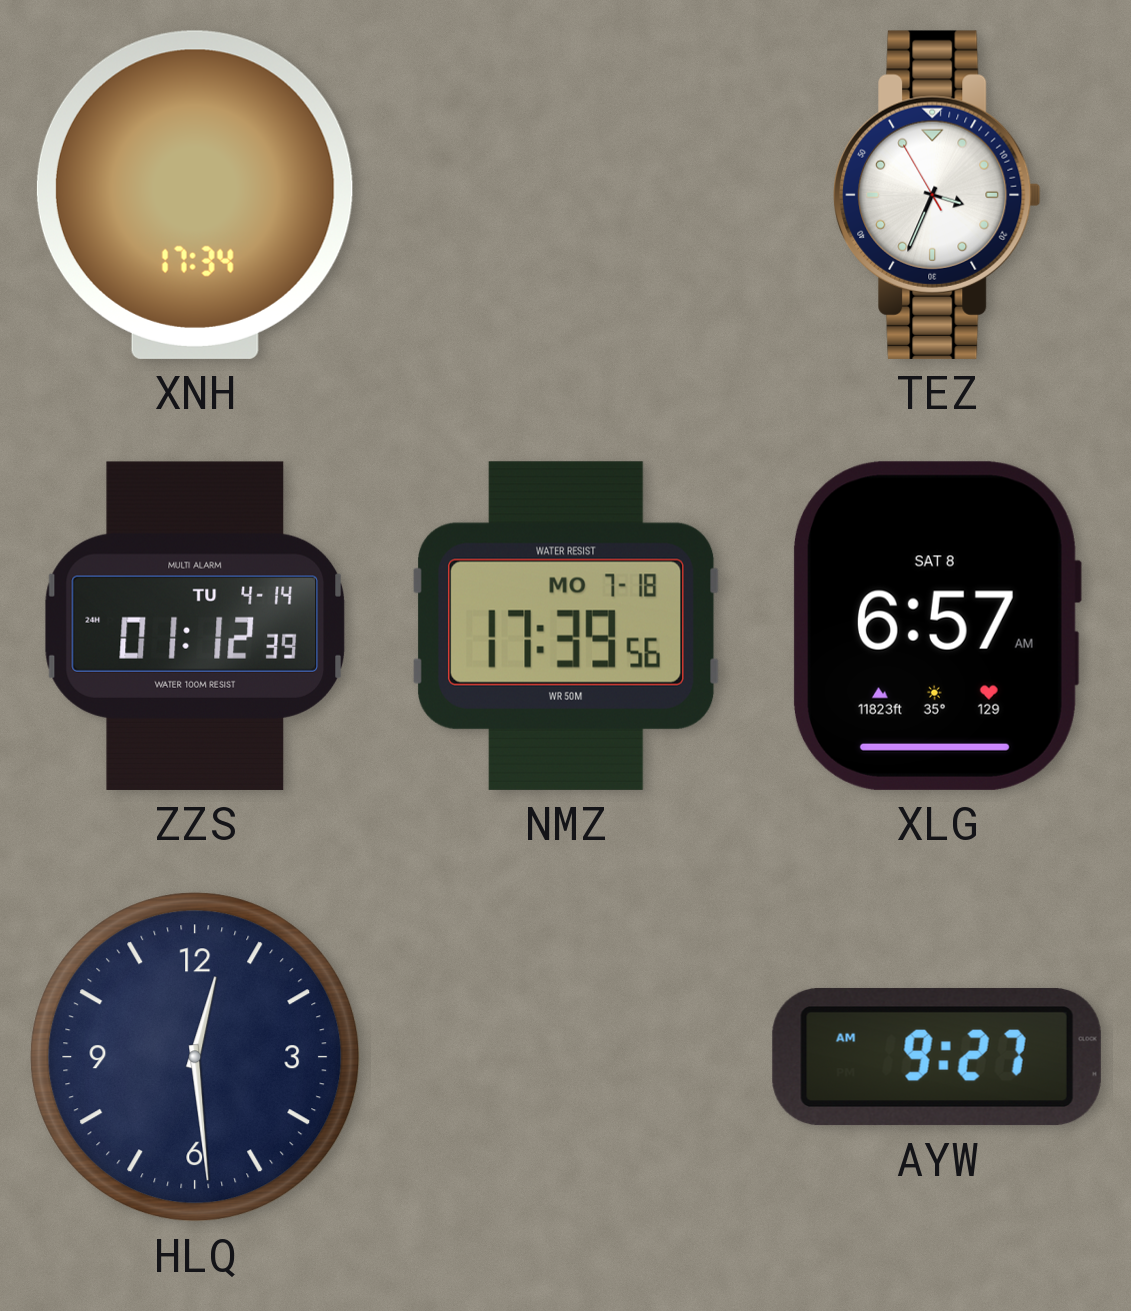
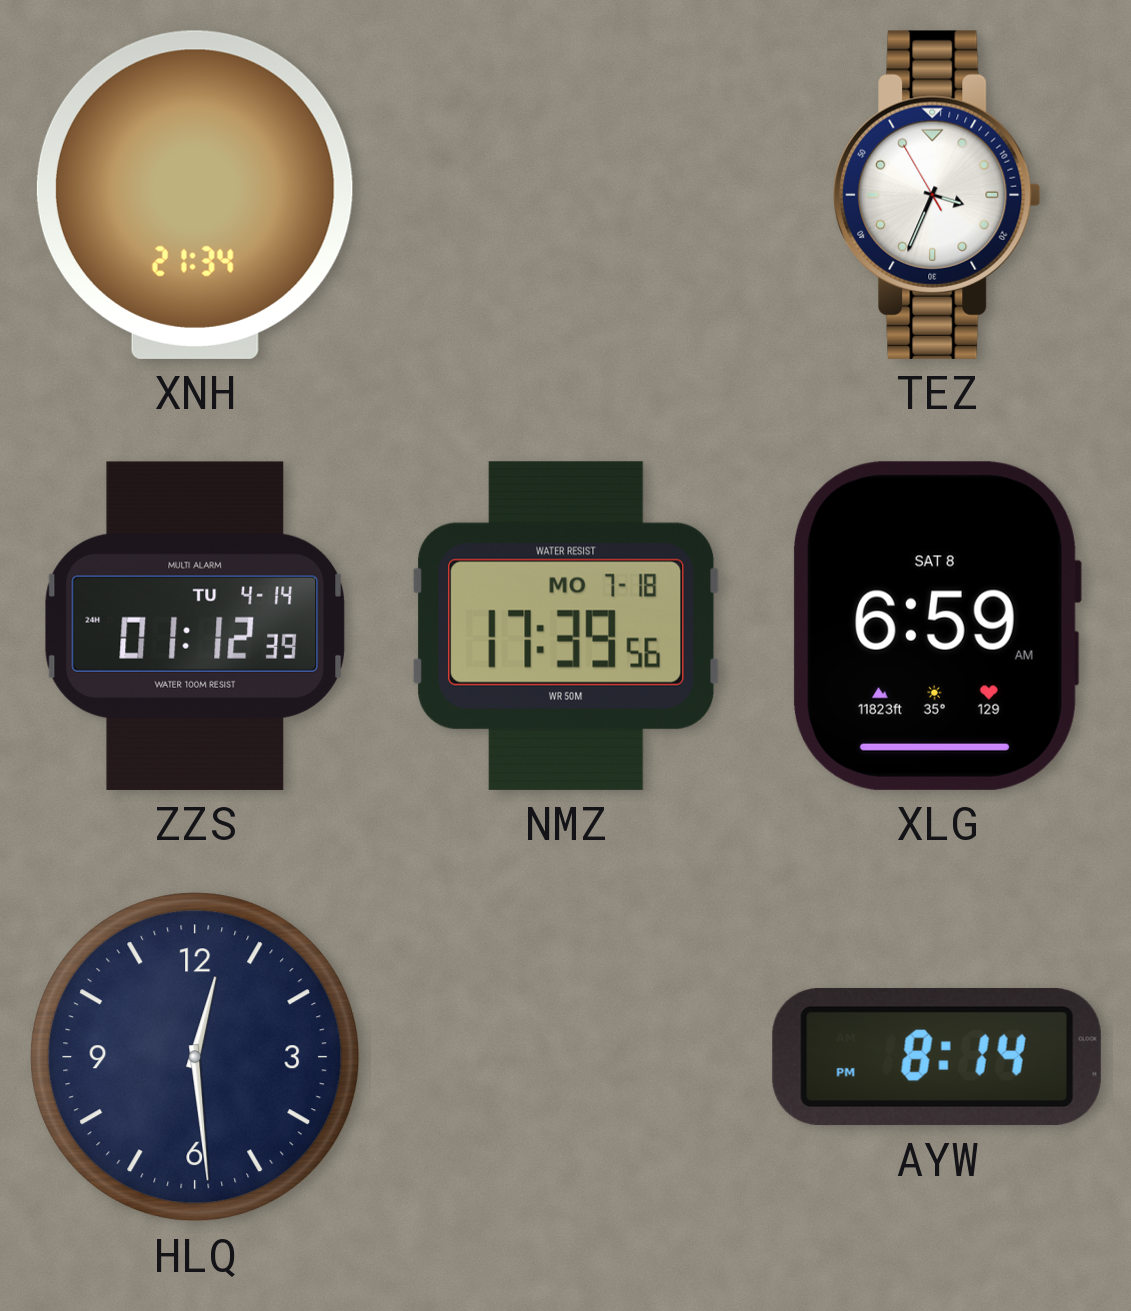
XNH: 17:34 -> 21:34 (195, 195)
XLG: 6:57 -> 6:59 (936, 626)
AYW: 9:27 -> 8:14 (937, 1057)
